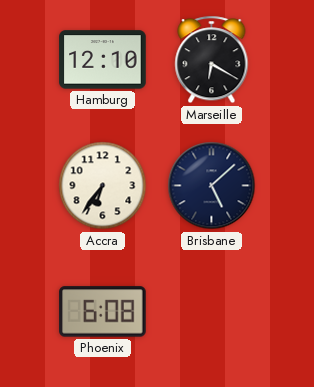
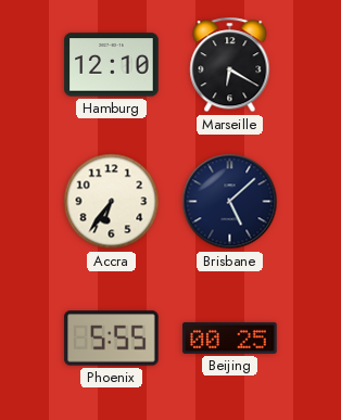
Phoenix: 6:08 -> 5:55 (112, 339)
Beijing: none -> 00:25 (230, 338)
